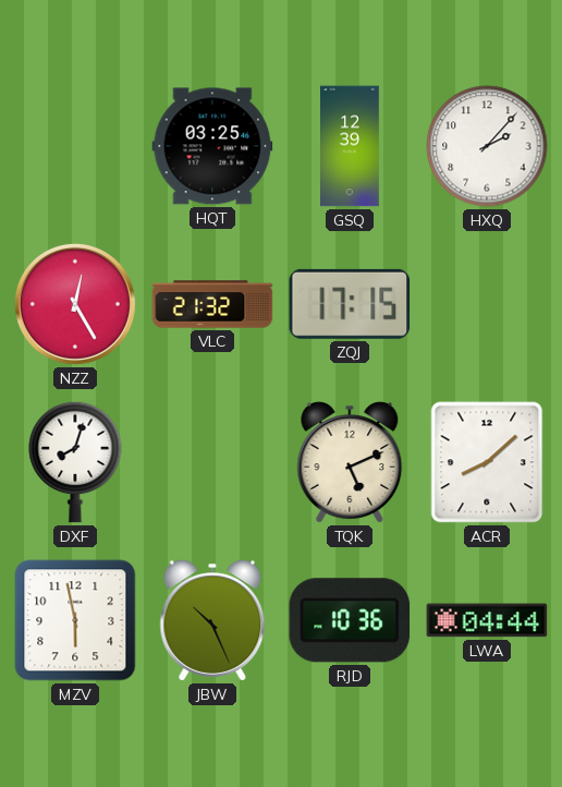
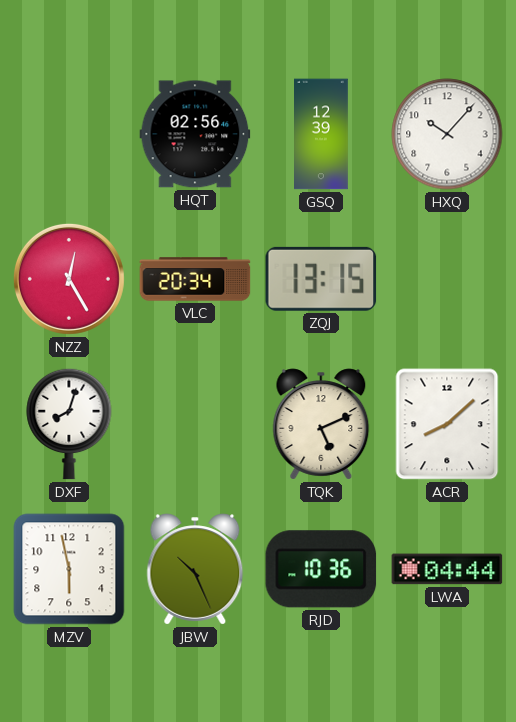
HQT: 03:25 -> 02:56 (195, 134)
HXQ: 2:07 -> 10:07 (447, 134)
VLC: 21:32 -> 20:34 (195, 279)
ZQJ: 17:15 -> 13:15 (321, 279)
